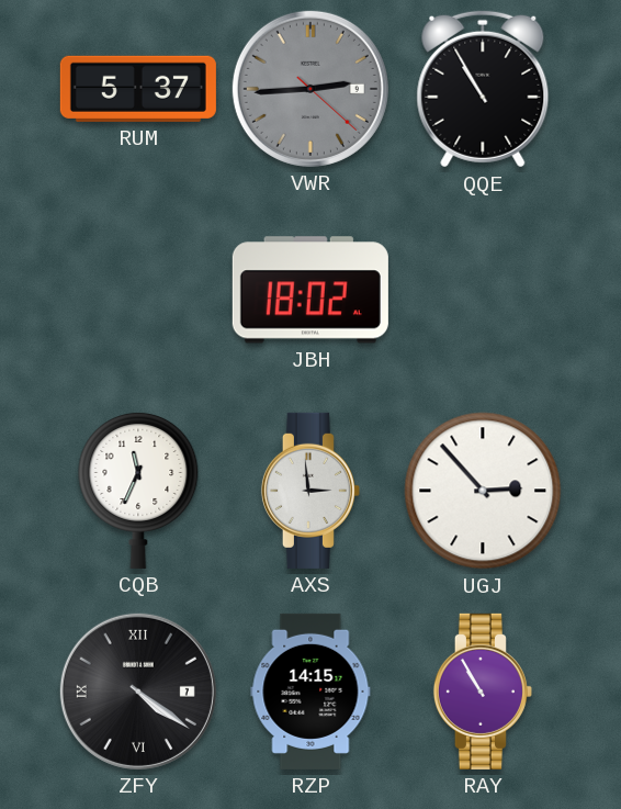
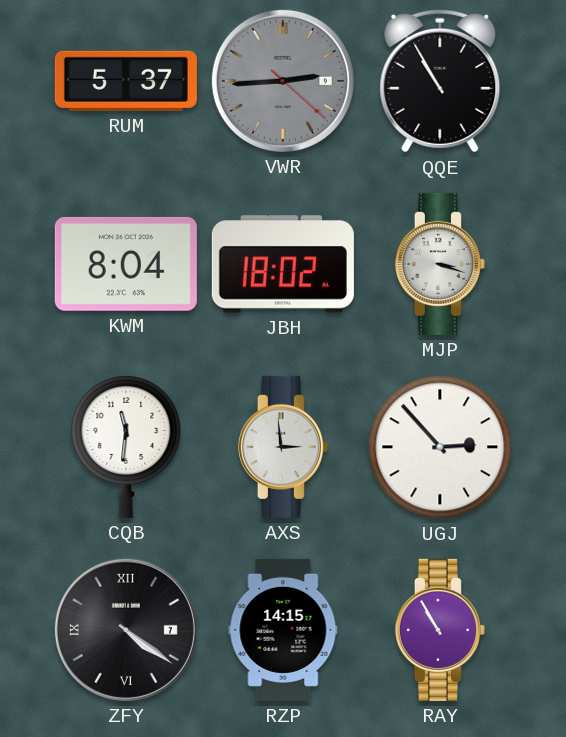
KWM: none -> 8:04 (126, 264)
MJP: none -> 3:18 (440, 264)
CQB: 11:34 -> 11:31 (126, 446)
